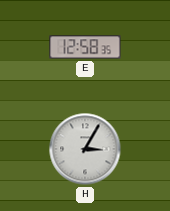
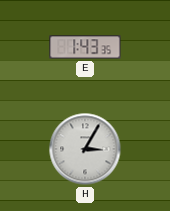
E: 12:58 -> 1:43 (85, 47)
